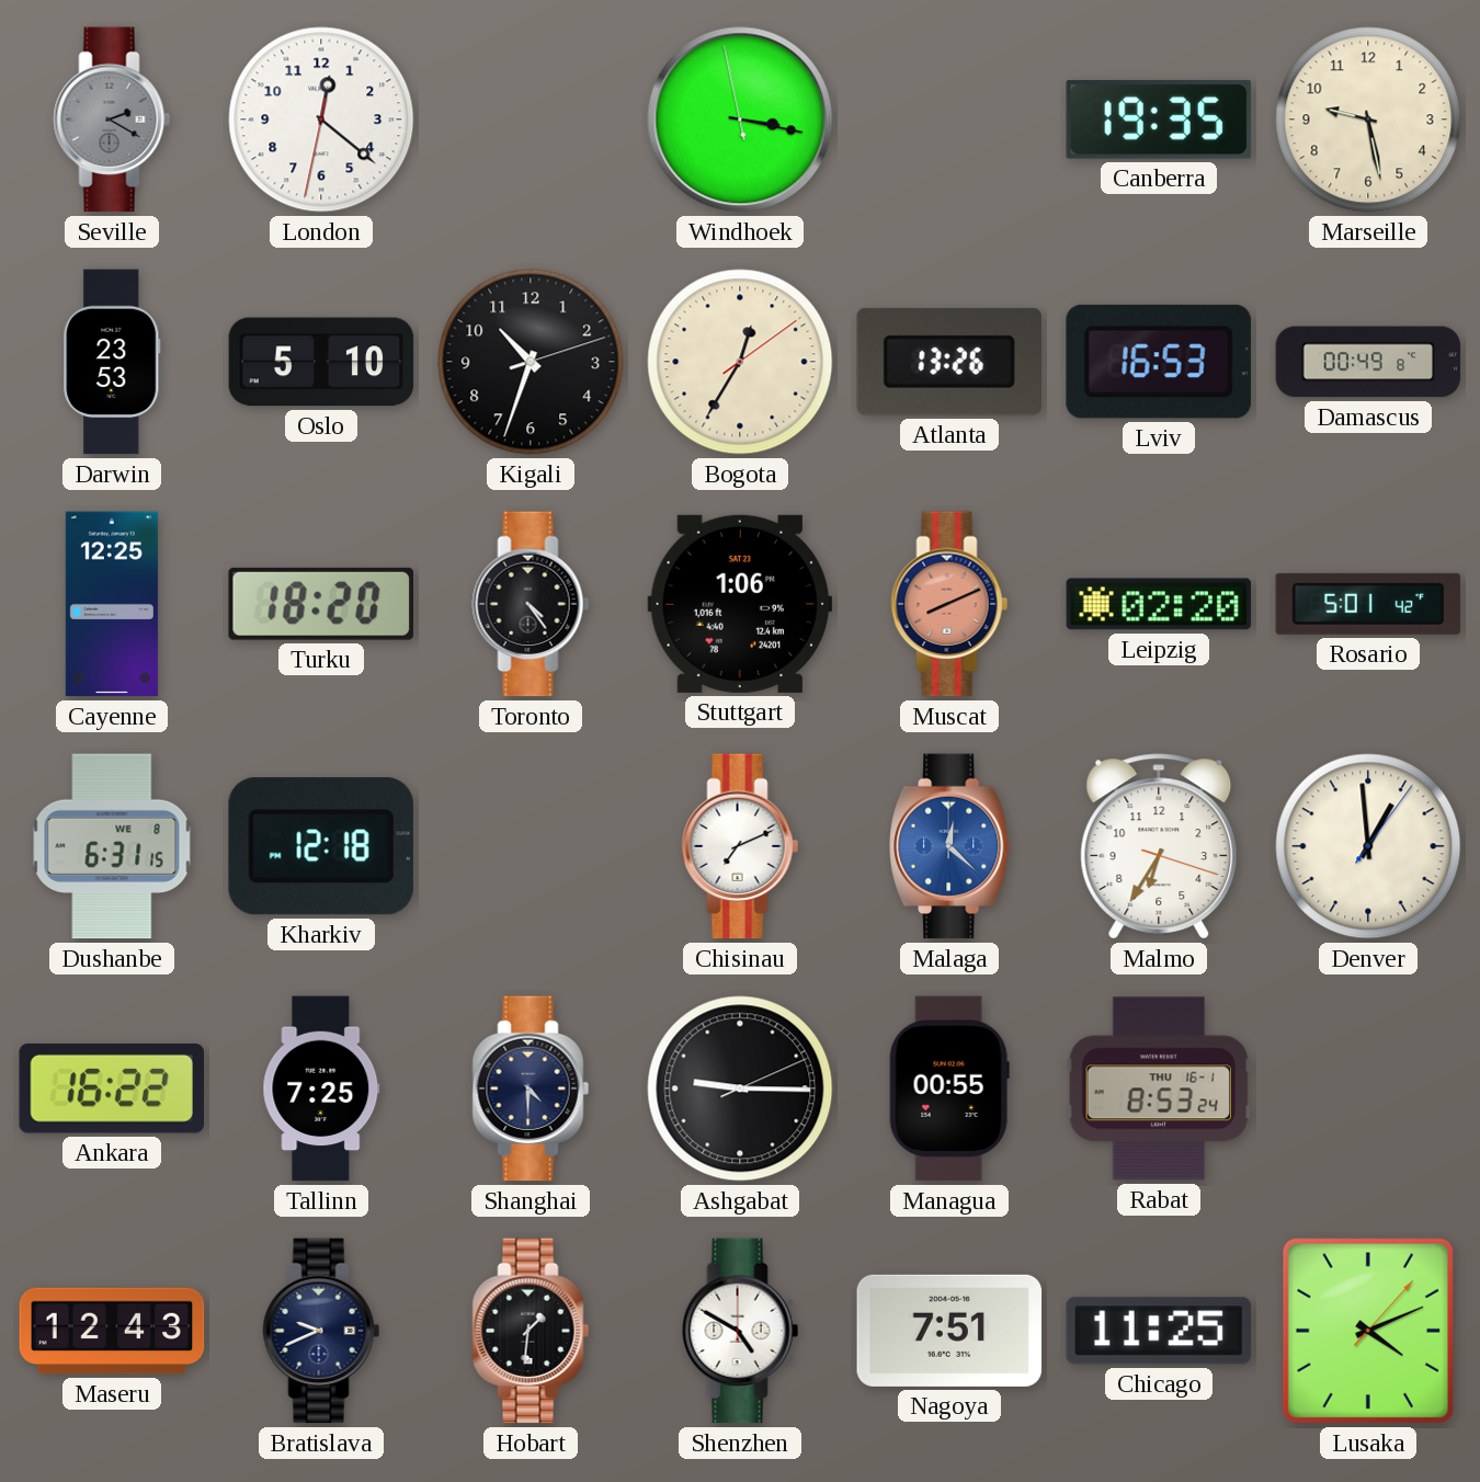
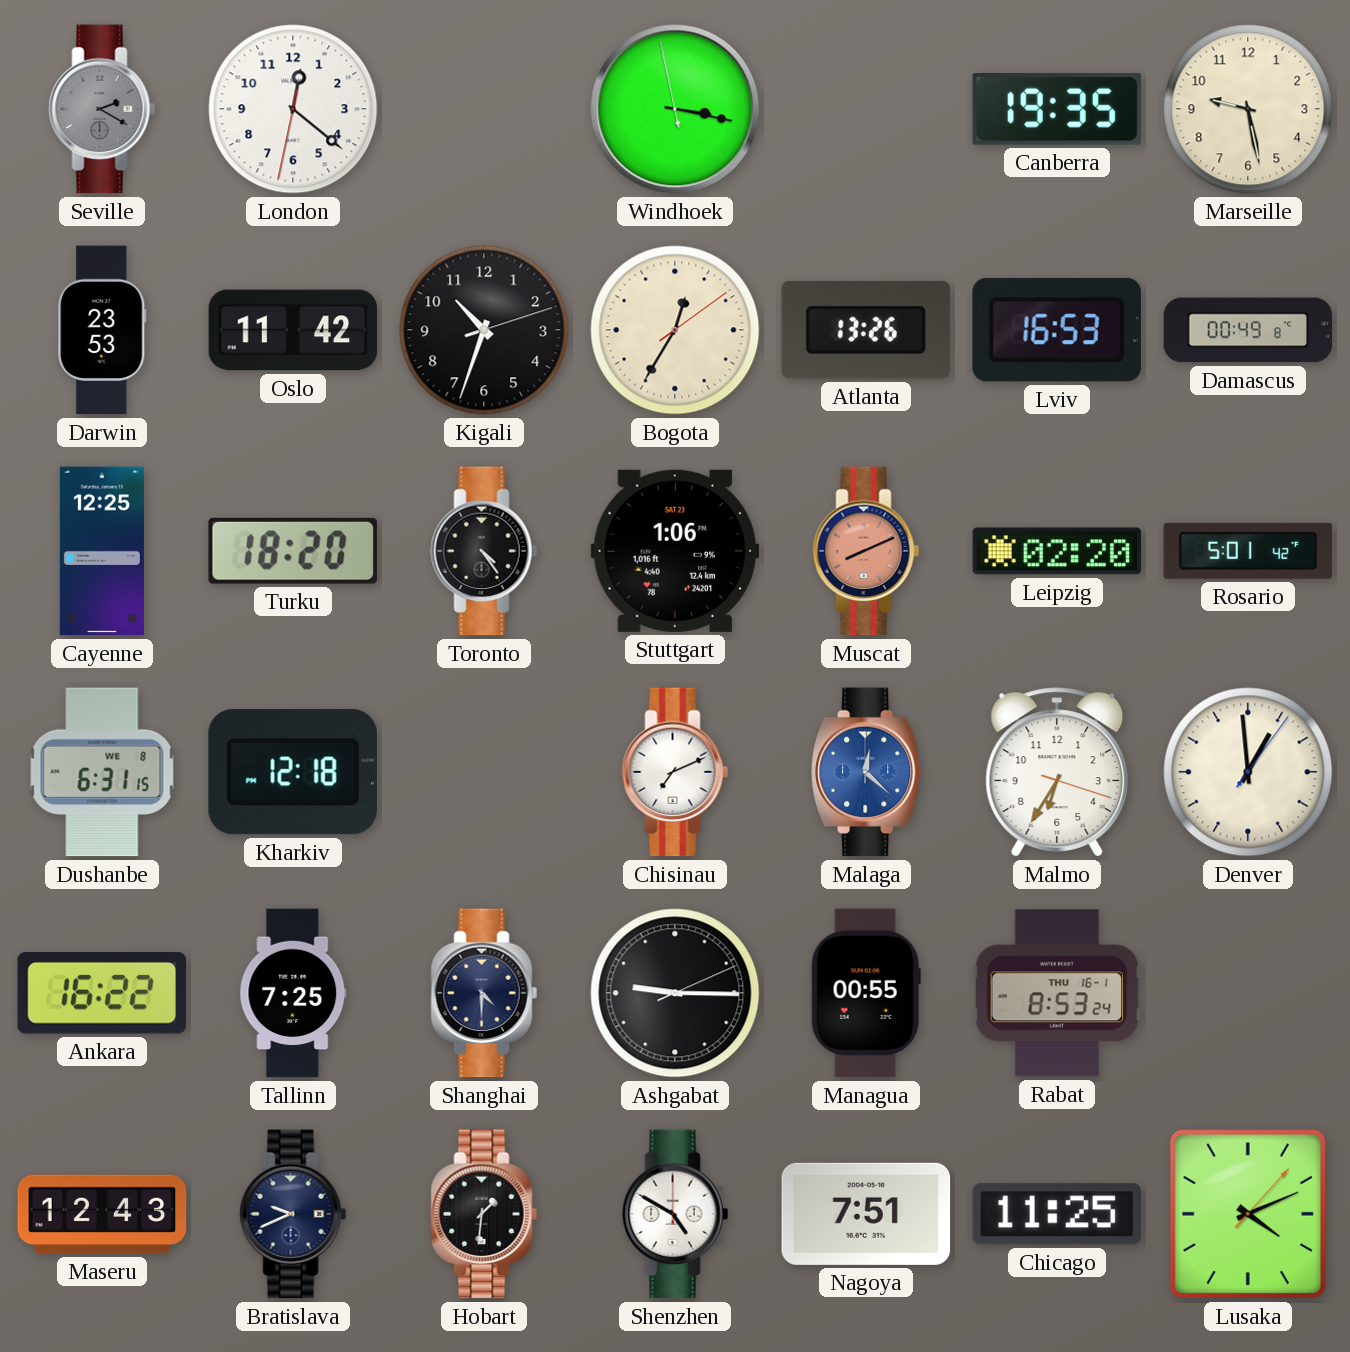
Oslo: 5:10 -> 11:42 (293, 330)
